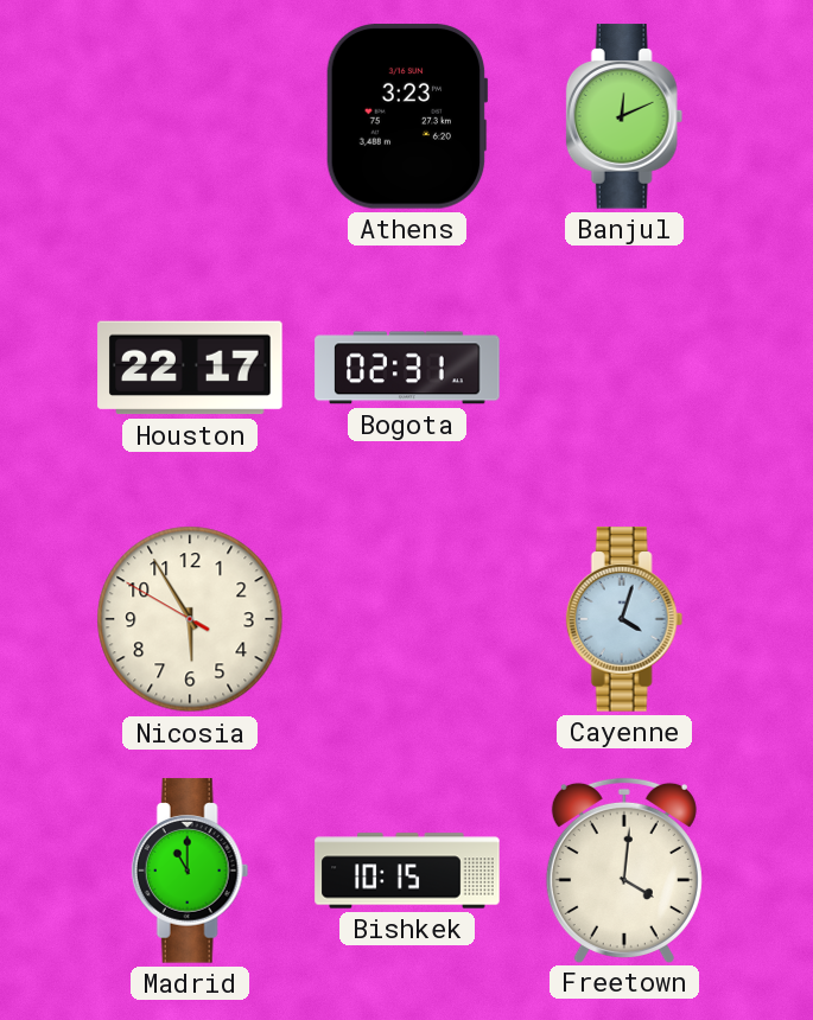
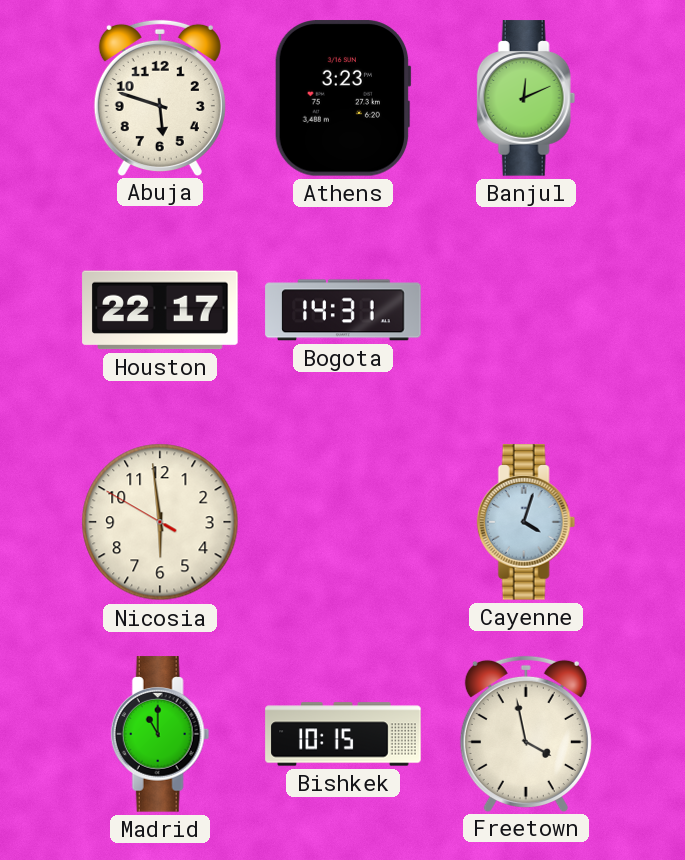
Abuja: none -> 5:48 (160, 97)
Bogota: 02:31 -> 14:31 (343, 310)
Nicosia: 5:54 -> 5:58 (160, 522)
Freetown: 4:01 -> 3:58 (526, 733)
